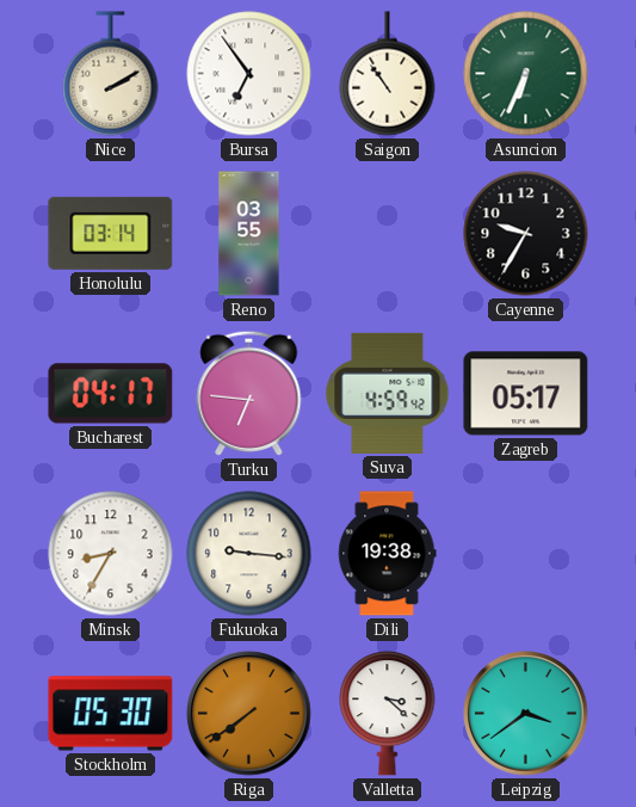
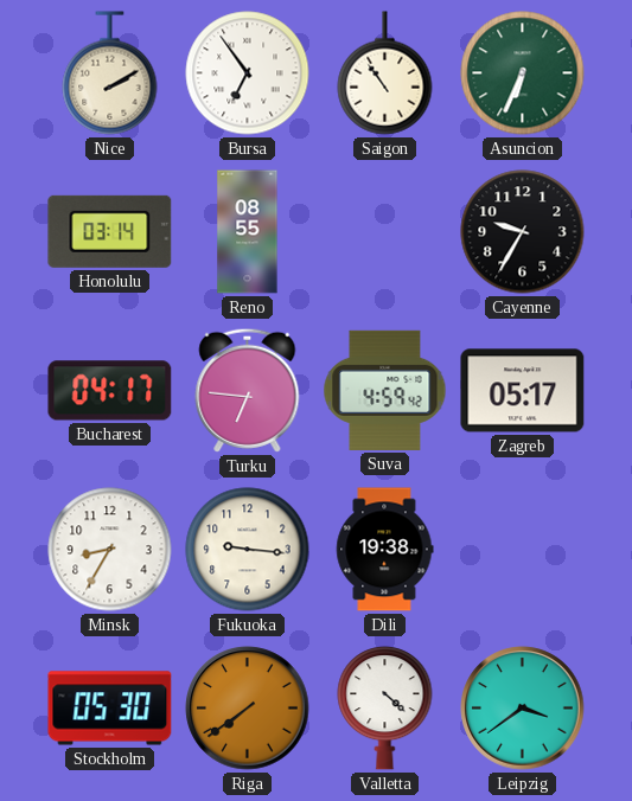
Reno: 03:55 -> 08:55 (248, 232)
Valletta: 3:22 -> 4:22 (385, 709)
